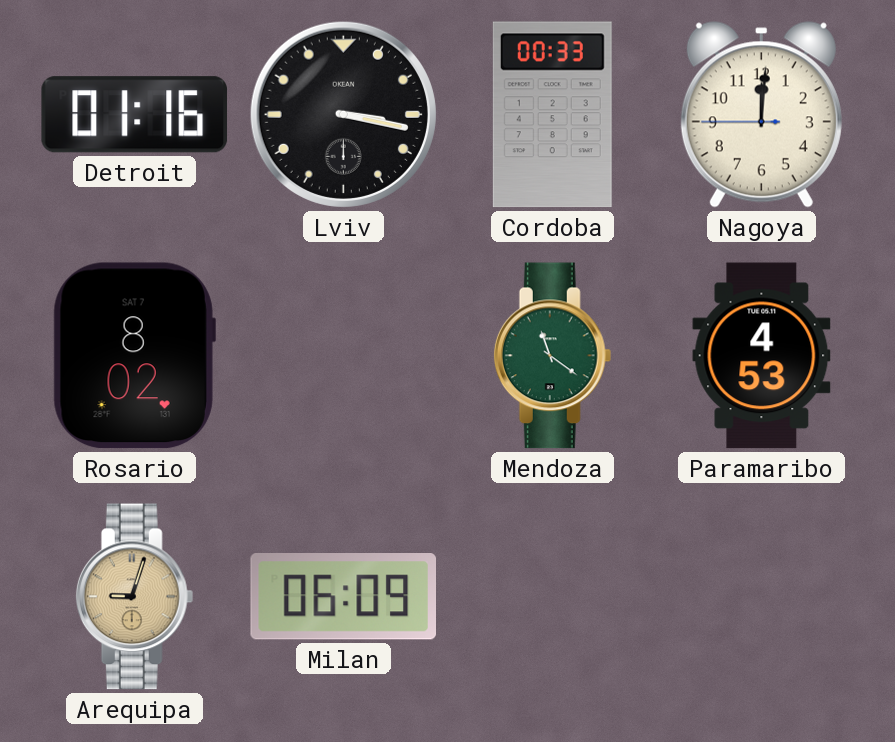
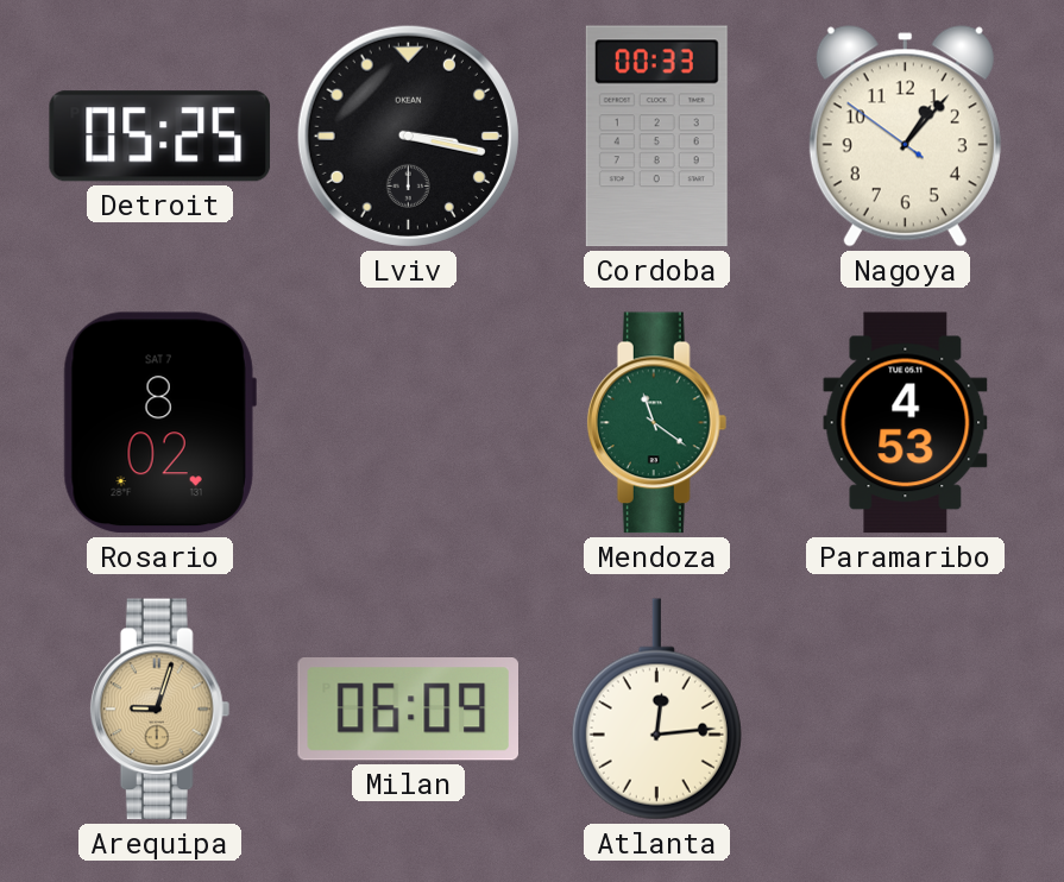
Detroit: 01:16 -> 05:25 (160, 137)
Nagoya: 12:00 -> 1:06 (905, 137)
Atlanta: none -> 12:14 (656, 710)
